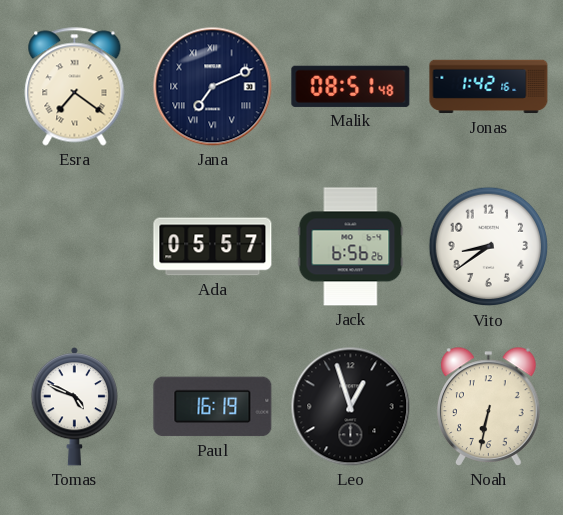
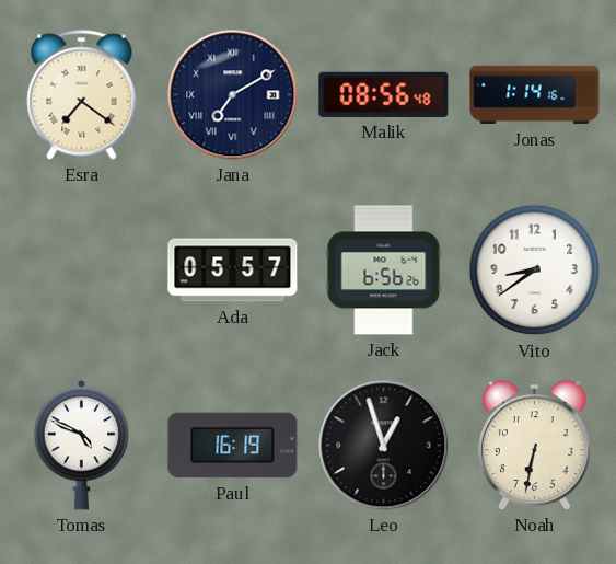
Jana: 7:11 -> 7:10 (233, 95)
Malik: 08:51 -> 08:56 (384, 94)
Jonas: 1:42 -> 1:14 (535, 95)
